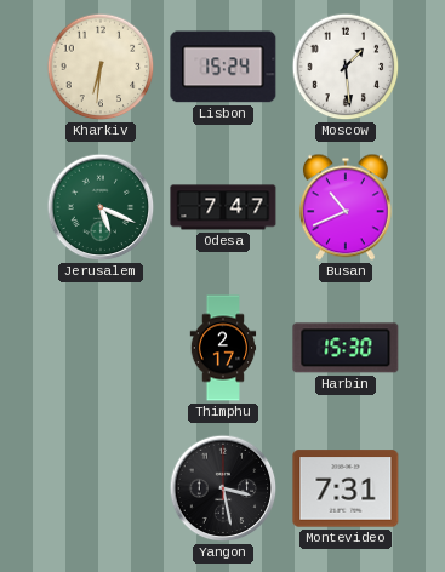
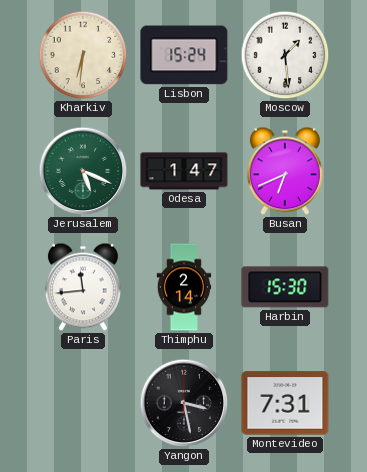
Odesa: 7:47 -> 1:47 (184, 171)
Busan: 10:41 -> 6:41 (285, 171)
Paris: none -> 11:44 (83, 287)
Thimphu: 2:17 -> 2:14 (184, 287)
